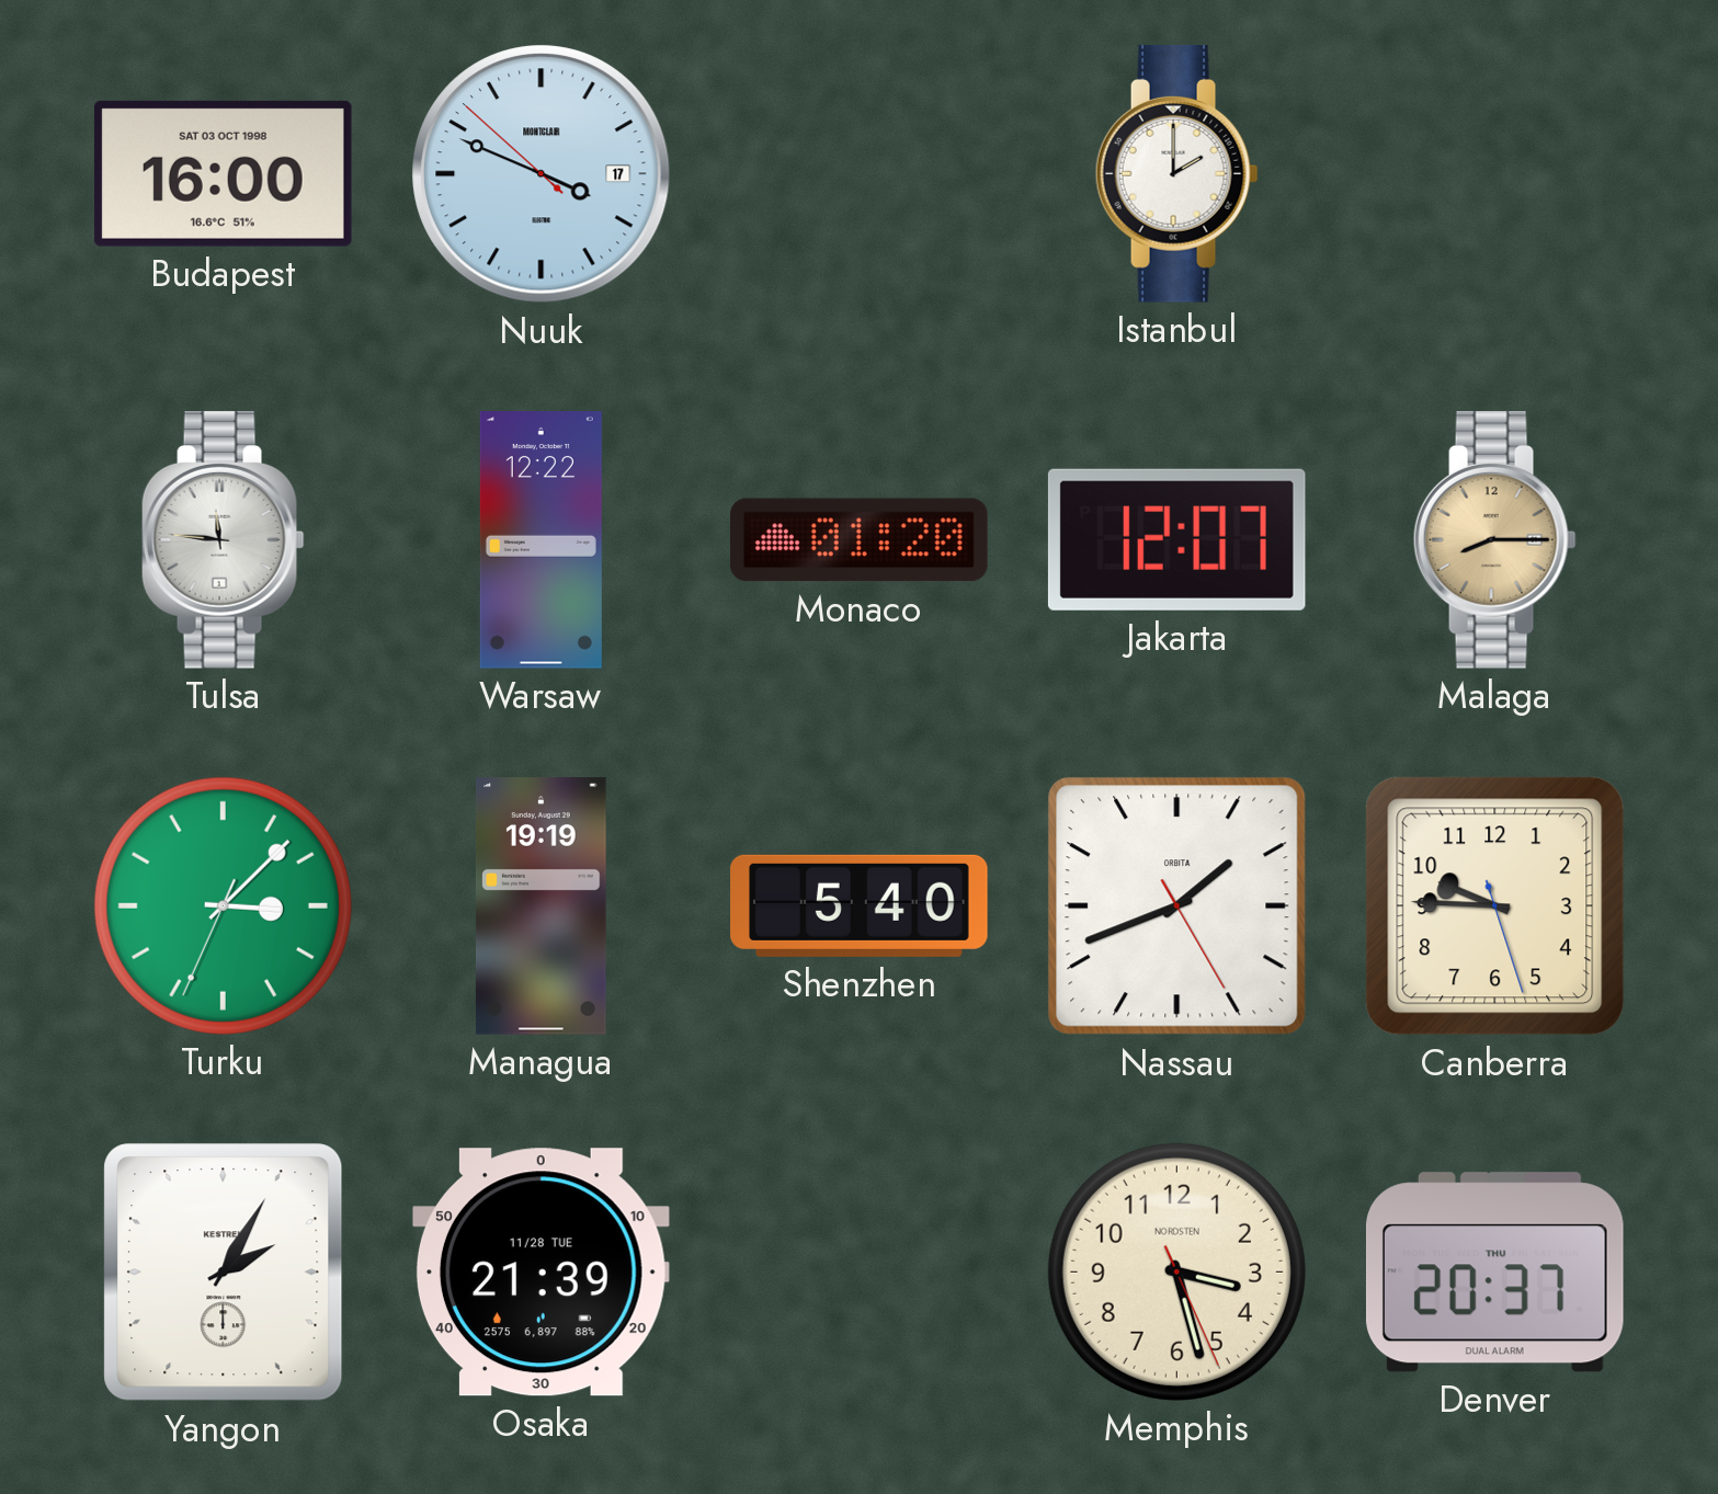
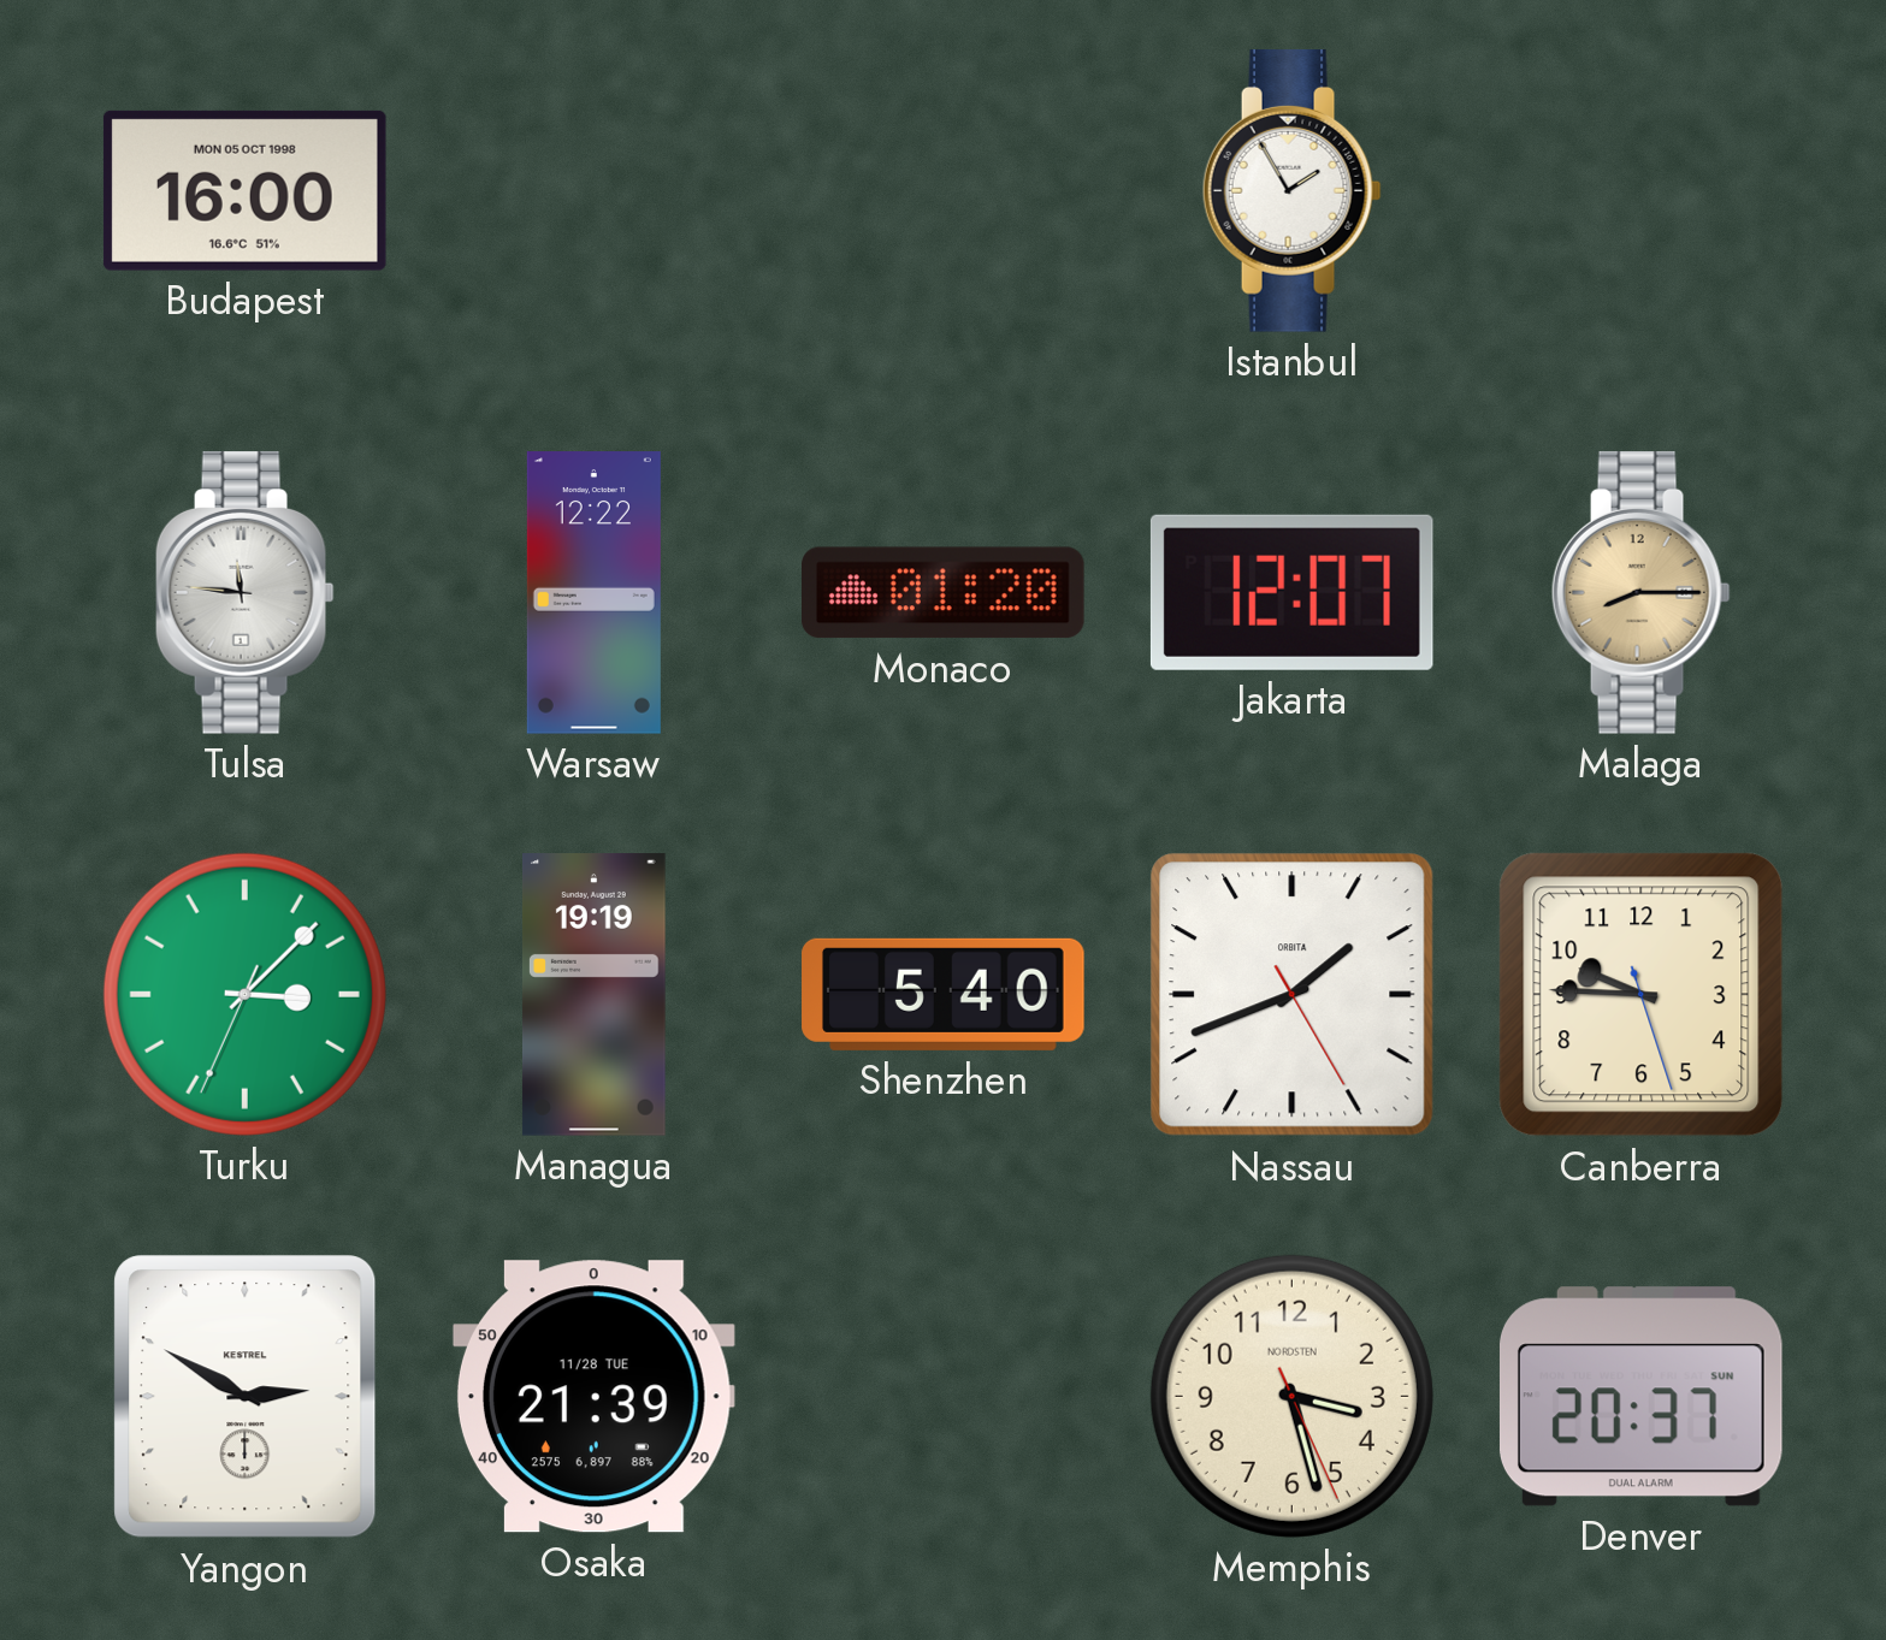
Budapest date: SAT 03 OCT 1998 -> MON 05 OCT 1998 (244, 190)
Nuuk: 3:48 -> none (542, 174)
Istanbul: 2:00 -> 1:55 (1291, 191)
Yangon: 2:05 -> 2:50 (246, 1397)
Denver date: THU -> SUN (1640, 1397)
